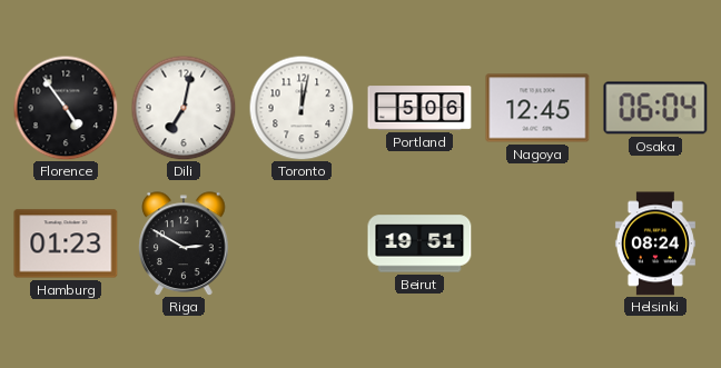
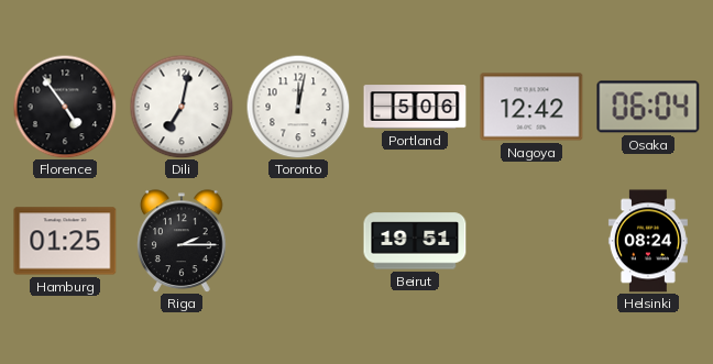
Nagoya: 12:45 -> 12:42 (531, 107)
Hamburg: 01:23 -> 01:25 (65, 241)
Riga: 2:50 -> 2:15 (182, 241)
